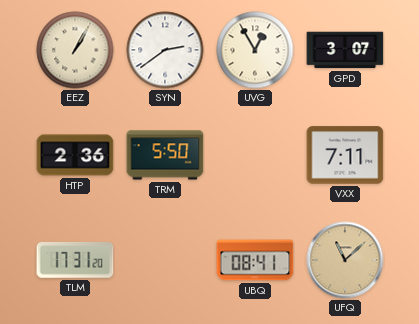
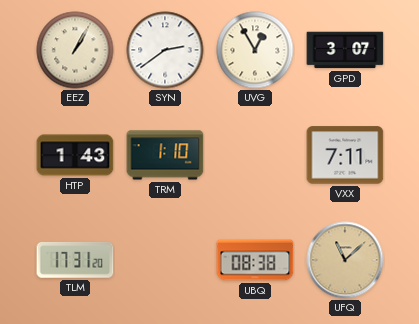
HTP: 2:36 -> 1:43 (75, 155)
TRM: 5:50 -> 1:10 (165, 155)
UBQ: 08:41 -> 08:38 (255, 260)
